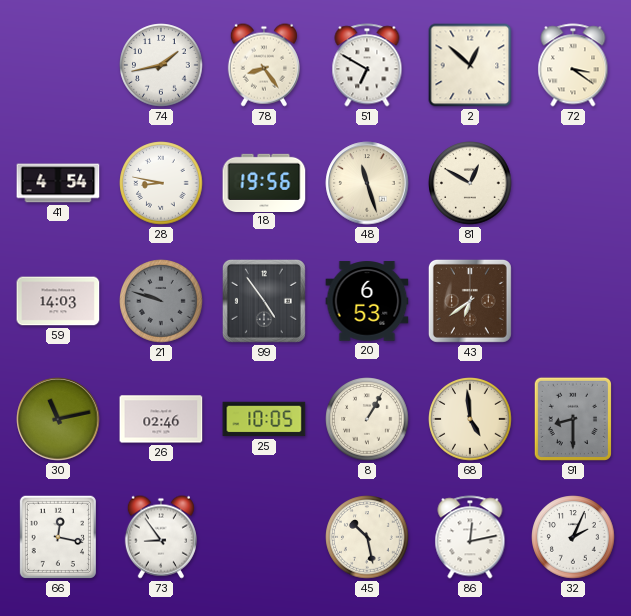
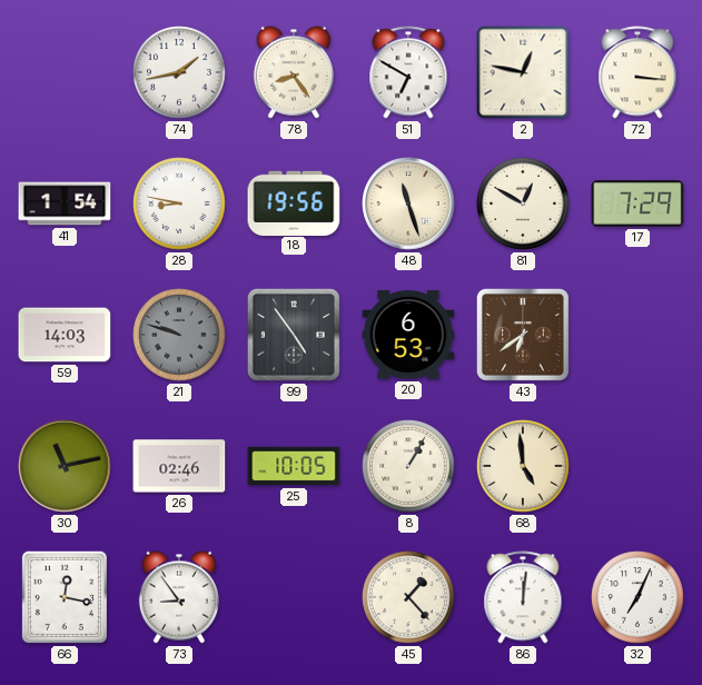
2: 12:52 -> 12:47 (523, 72)
72: 3:21 -> 3:16 (637, 72)
41: 4:54 -> 1:54 (65, 203)
17: none -> 7:29 (637, 203)
91: 8:30 -> none (573, 419)
45: 10:28 -> 1:23 (408, 597)
86: 12:13 -> 12:01 (523, 597)
32: 2:04 -> 7:04 (637, 597)
